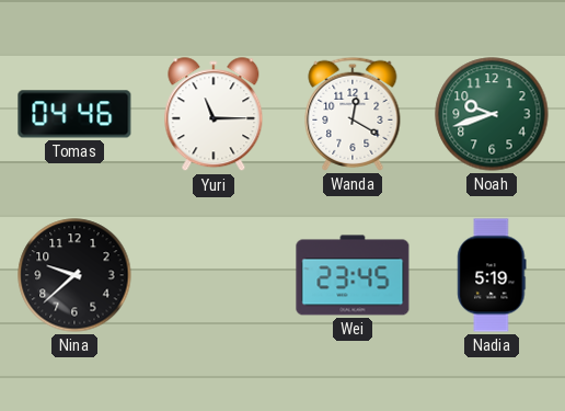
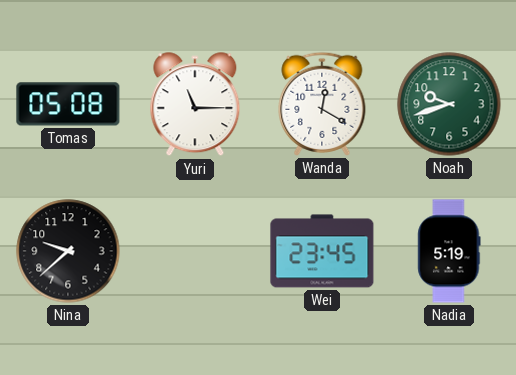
Tomas: 04:46 -> 05:08 (68, 104)
